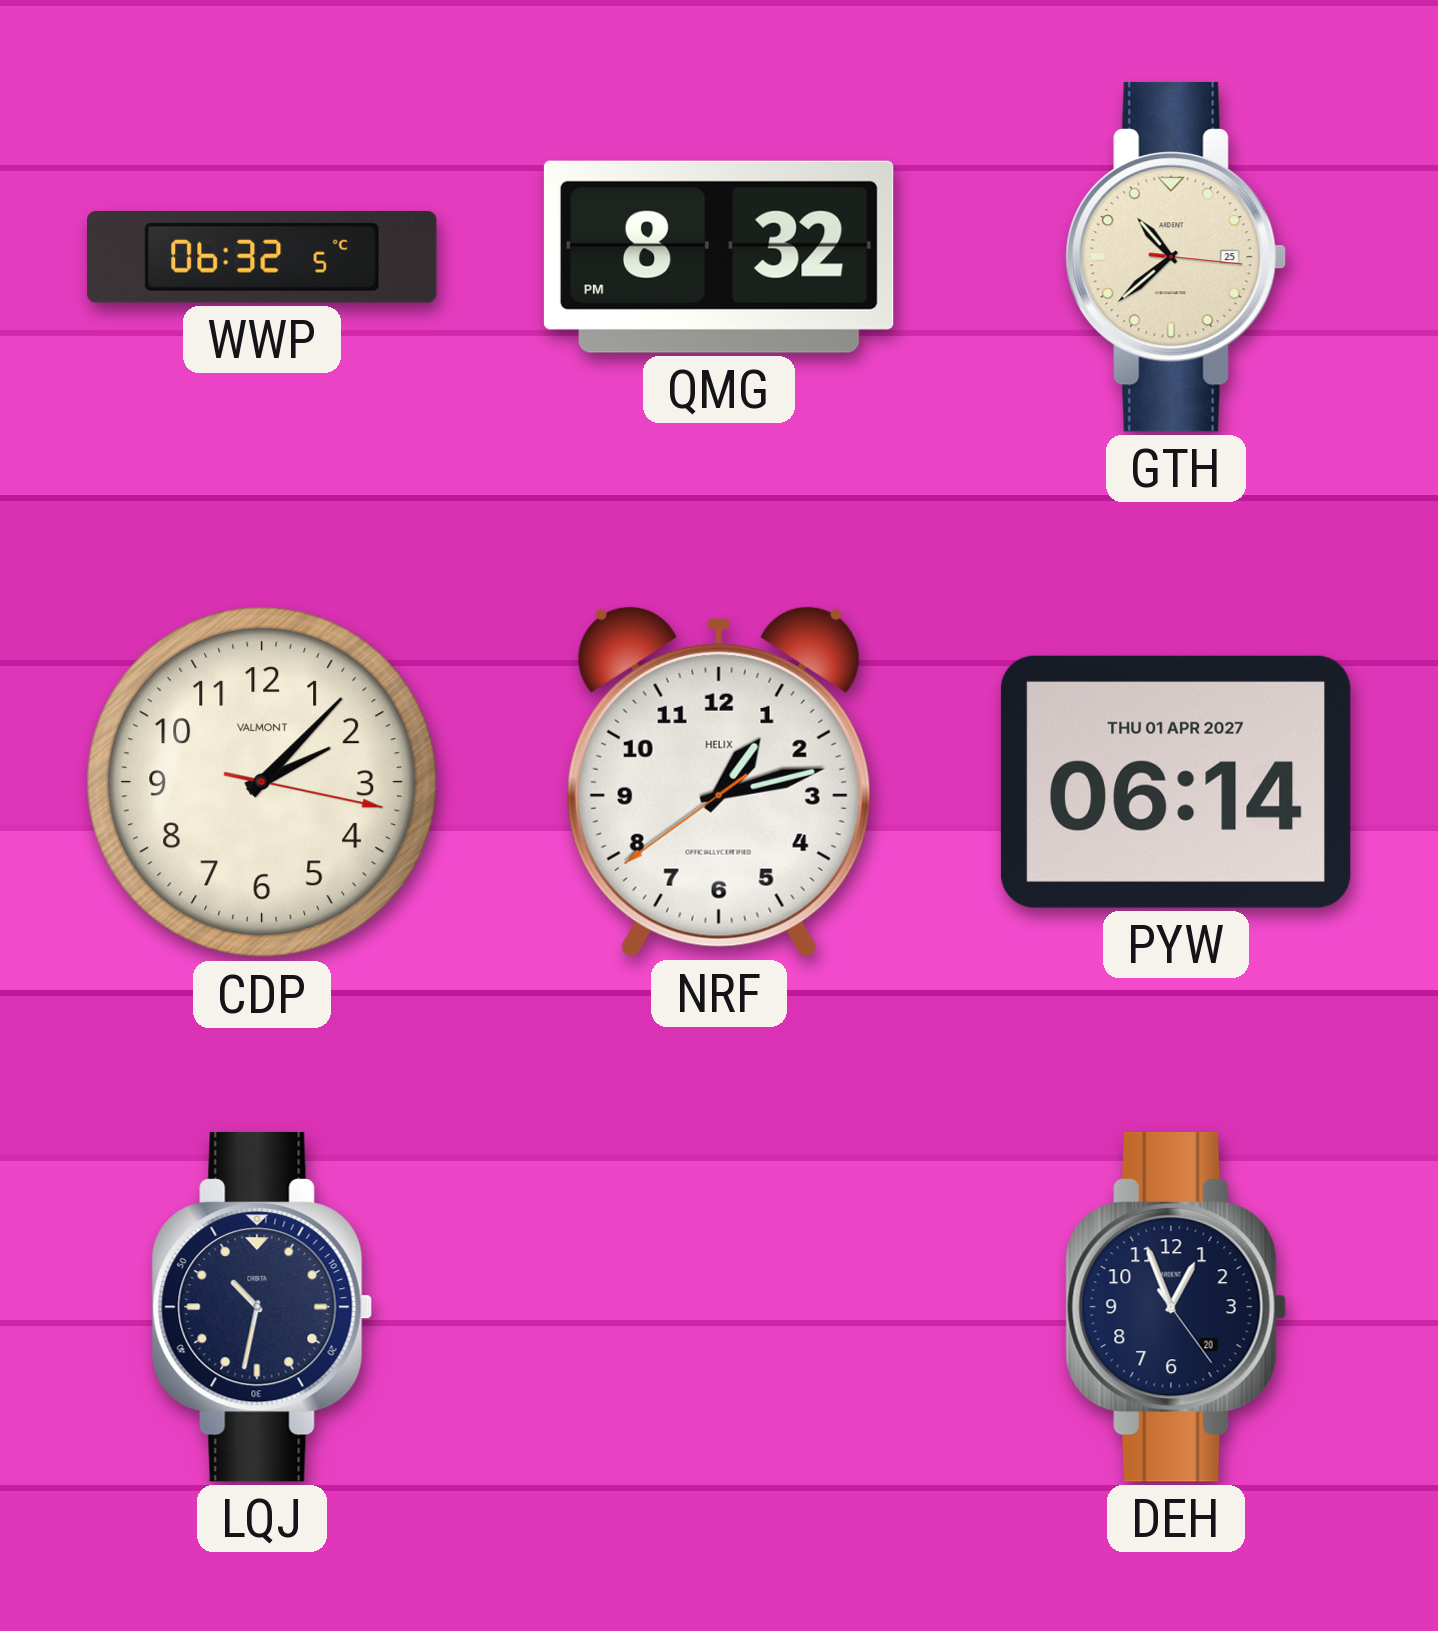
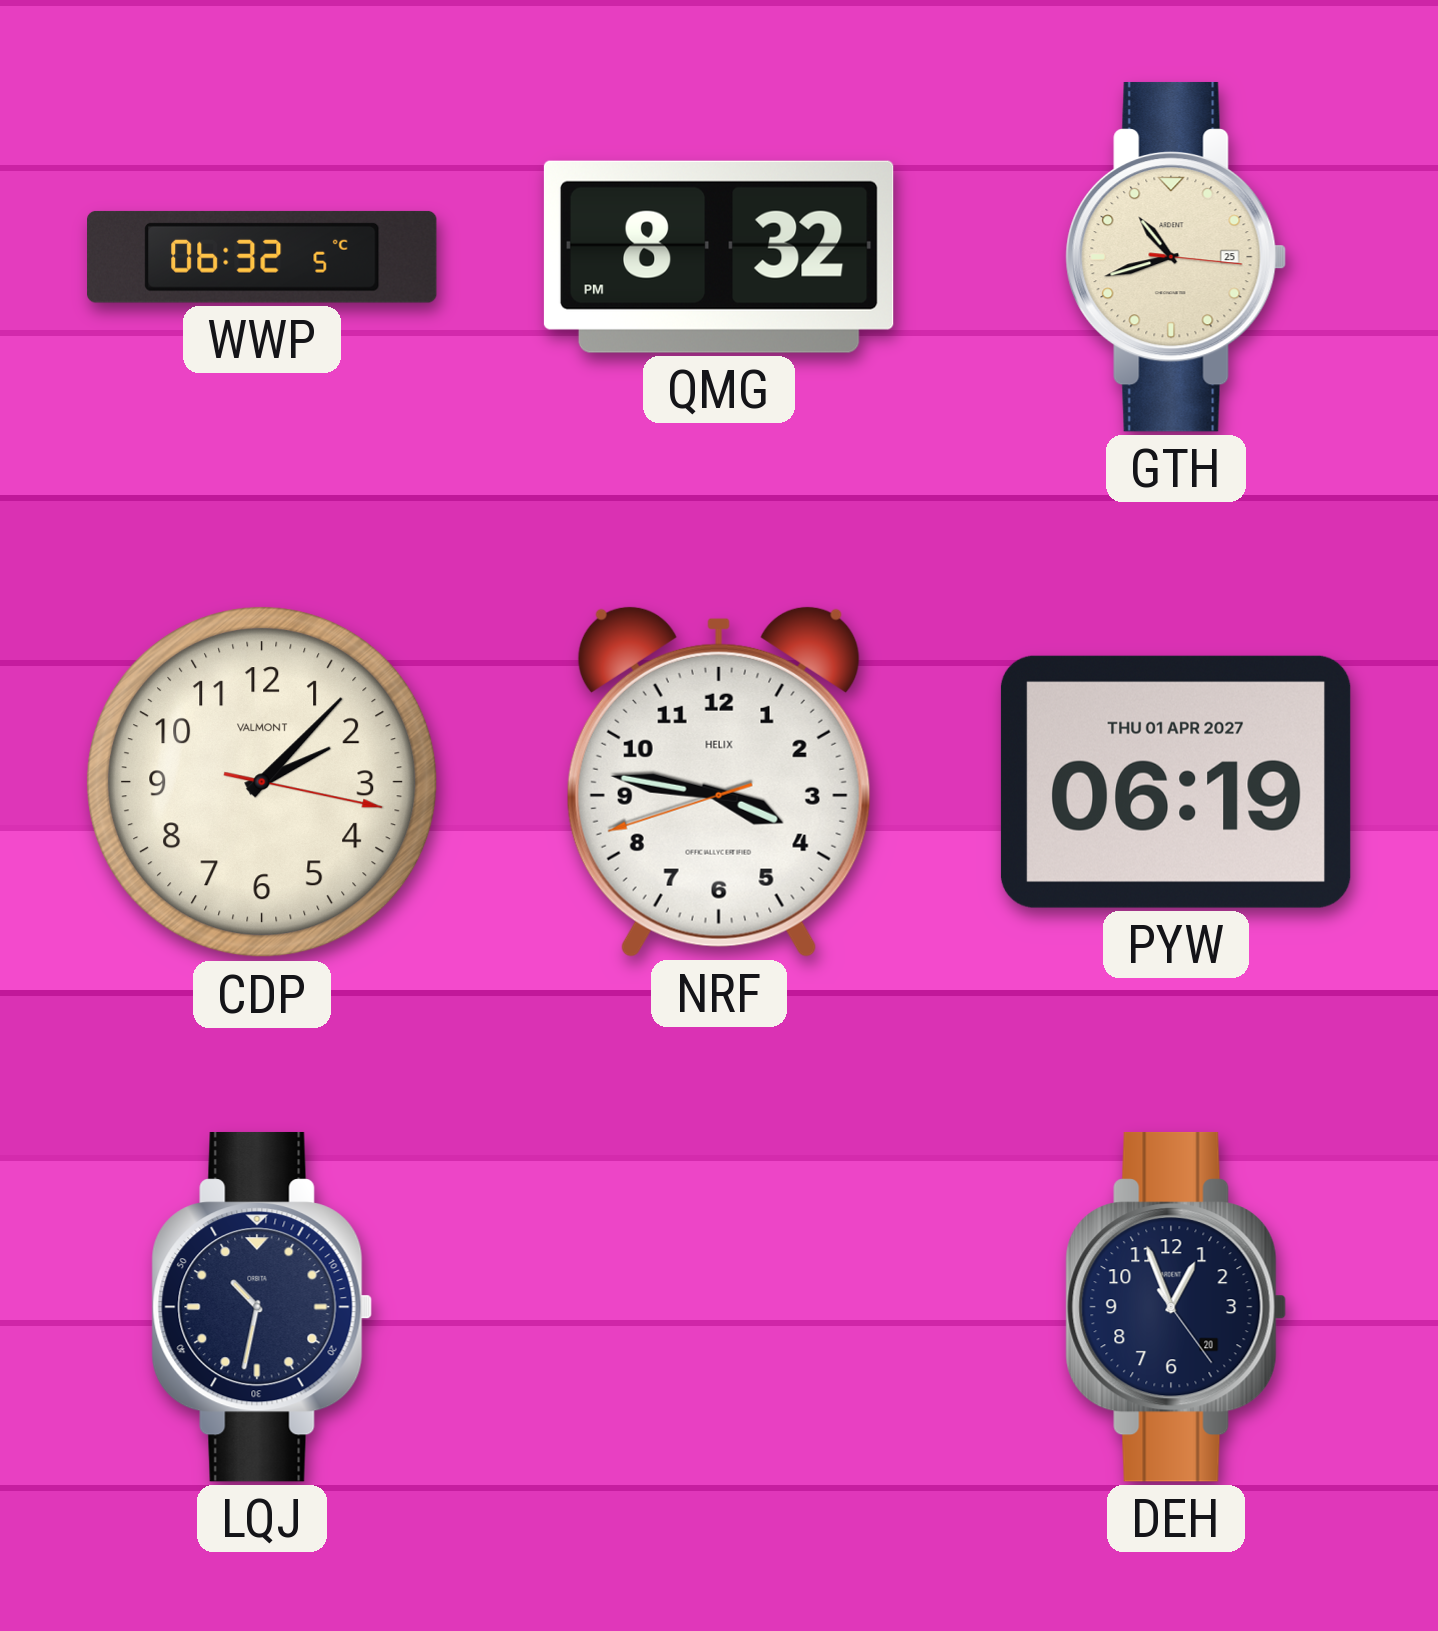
GTH: 10:38 -> 10:42 (1176, 257)
NRF: 1:12 -> 3:46 (719, 781)
PYW: 06:14 -> 06:19 (1176, 782)
